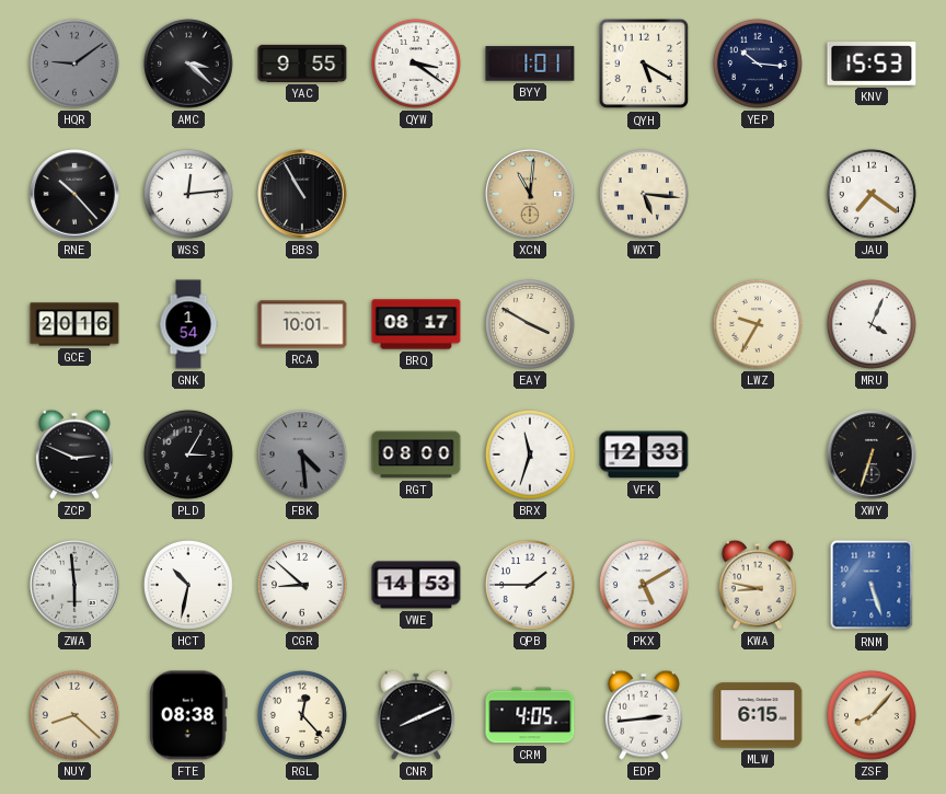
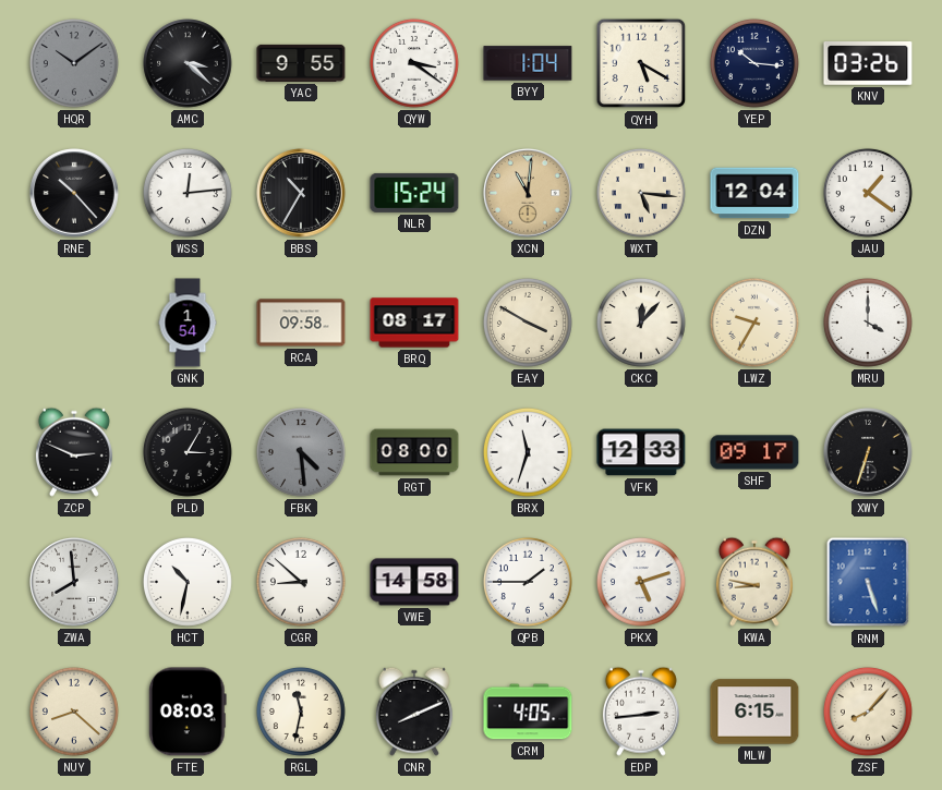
HQR: 9:09 -> 10:09 (74, 63)
BYY: 1:01 -> 1:04 (528, 63)
KNV: 15:53 -> 03:26 (868, 64)
BBS: 10:55 -> 10:35 (301, 193)
NLR: none -> 15:24 (414, 193)
DZN: none -> 12:04 (754, 193)
JAU: 7:21 -> 1:21 (868, 193)
GCE: 20:16 -> none (74, 324)
RCA: 10:01 -> 09:58 (301, 323)
CKC: none -> 12:07 (641, 323)
MRU: 4:04 -> 4:00 (868, 323)
SHF: none -> 09:17 (754, 452)
ZWA: 5:59 -> 7:59 (74, 582)
VWE: 14:53 -> 14:58 (414, 582)
PKX: 5:10 -> 5:12 (641, 582)
FTE: 08:38 -> 08:03 (188, 712)
RGL: 12:23 -> 11:32 (301, 712)
